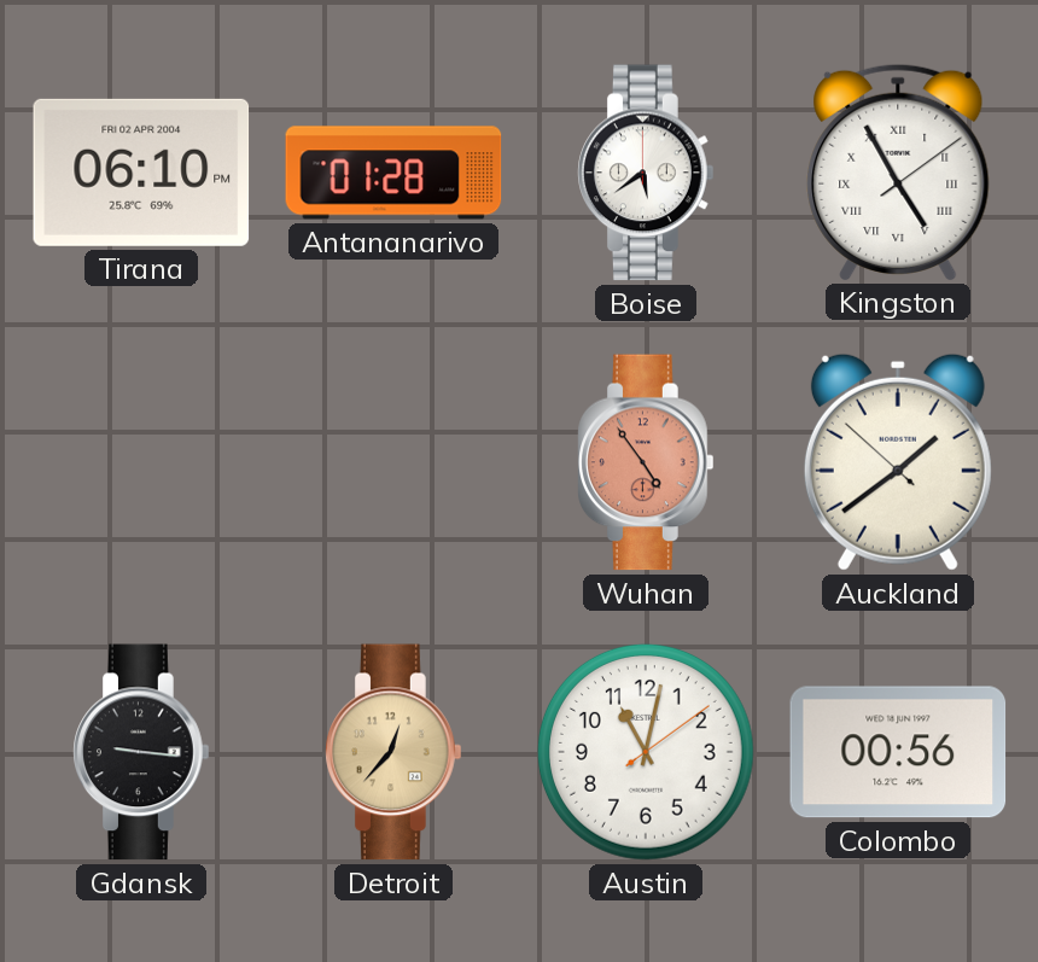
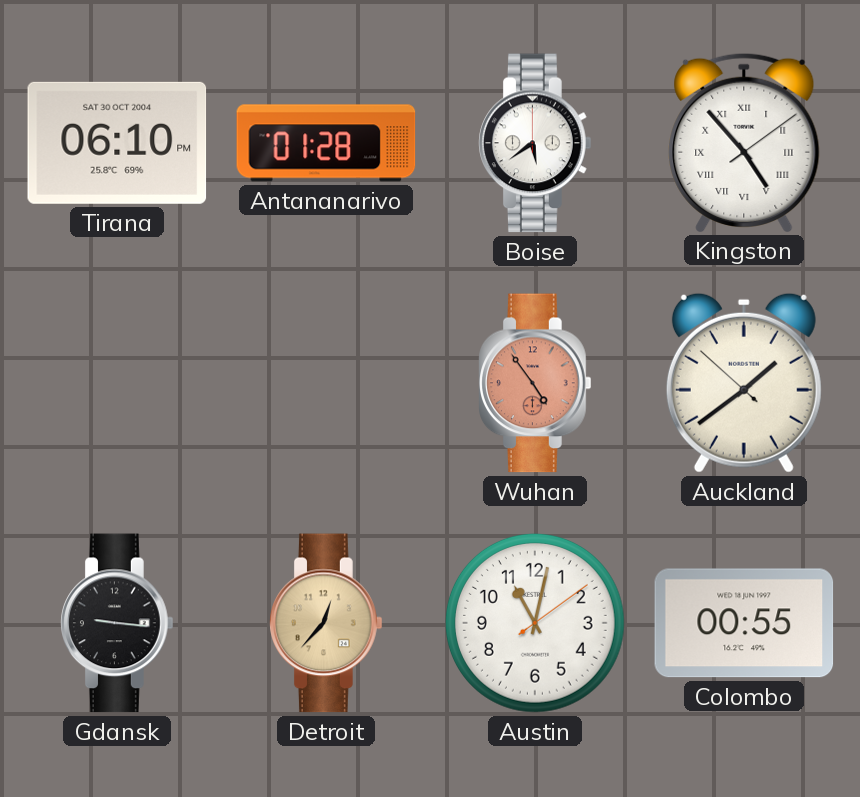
Tirana date: FRI 02 APR 2004 -> SAT 30 OCT 2004 (117, 143)
Kingston: 4:55 -> 4:53 (744, 142)
Colombo: 00:56 -> 00:55 (744, 623)
